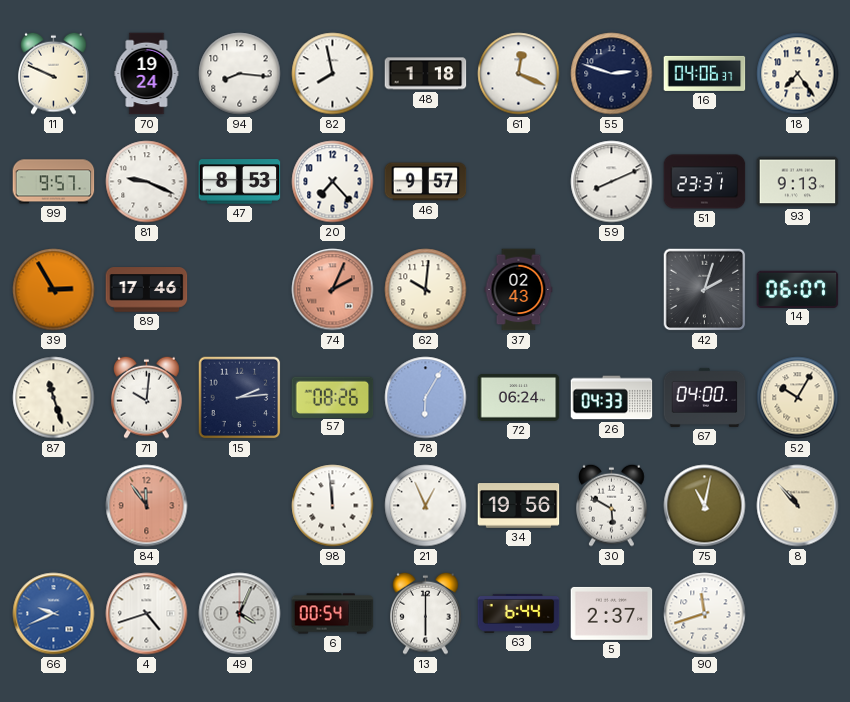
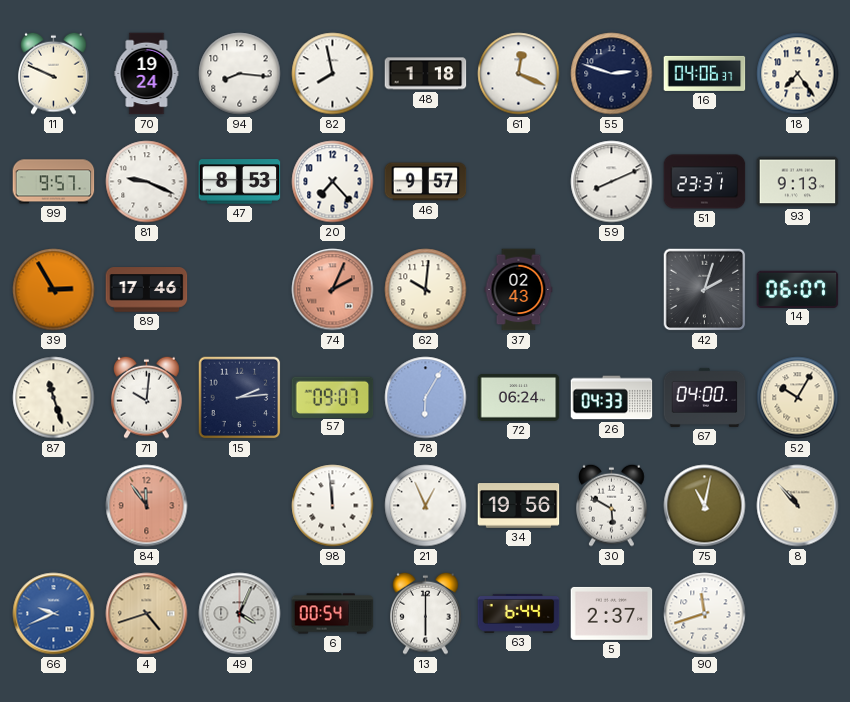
57: 08:26 -> 09:07 (333, 397)
4 dial: white -> champagne (147, 614)
